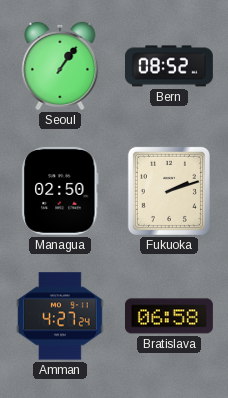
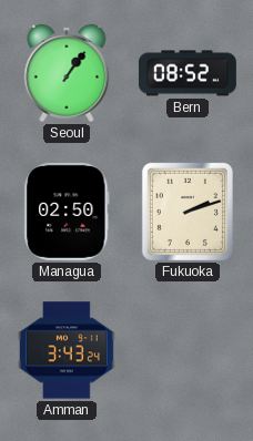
Amman: 4:27 -> 3:43 (67, 350)
Bratislava: 06:58 -> none (169, 316)
